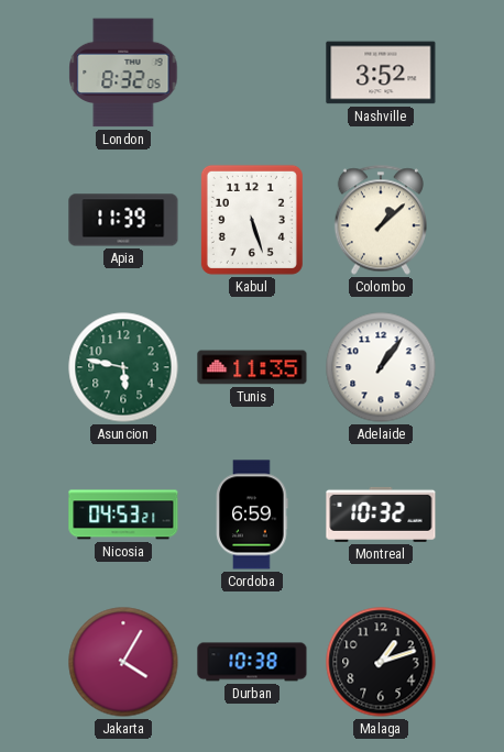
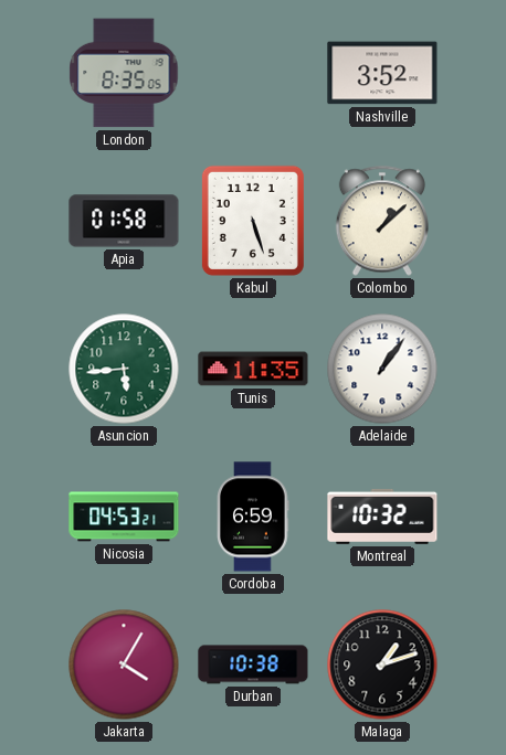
London: 8:32 -> 8:35 (124, 73)
Apia: 11:39 -> 01:58 (124, 221)
Asuncion: 5:47 -> 5:44 (124, 369)
